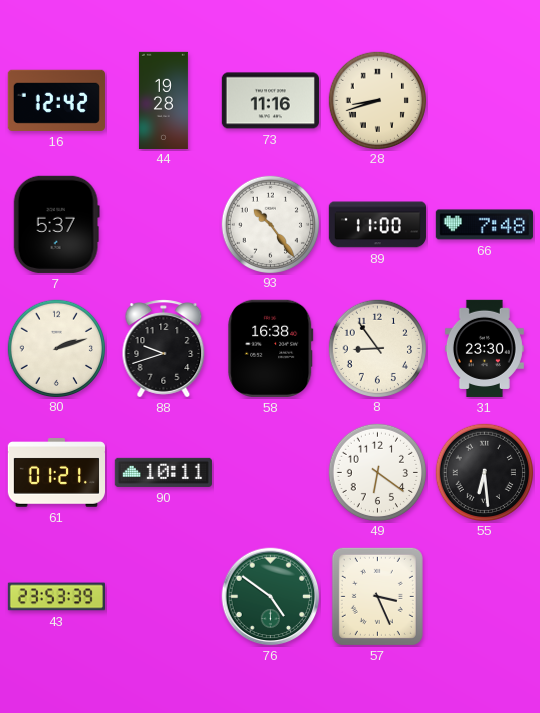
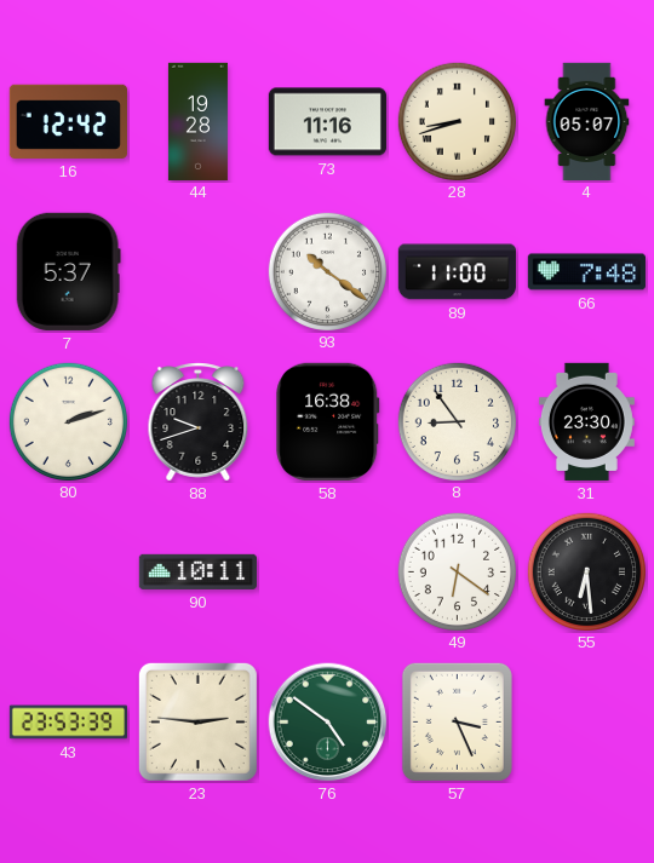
4: none -> 05:07 (587, 121)
93: 10:24 -> 10:21 (327, 271)
61: 01:21 -> none (56, 473)
23: none -> 2:46 (197, 721)
